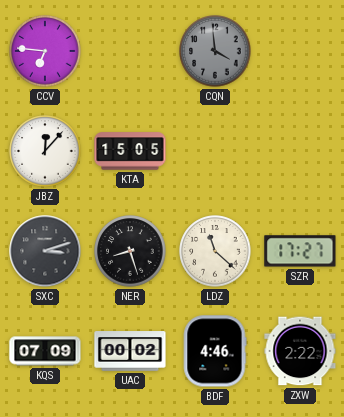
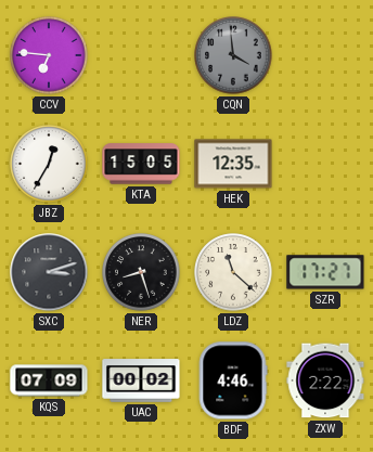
JBZ: 12:07 -> 12:35 (49, 164)
HEK: none -> 12:35 (233, 164)
